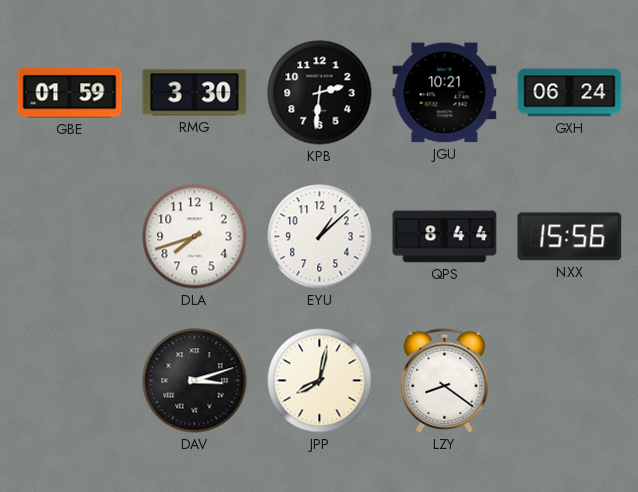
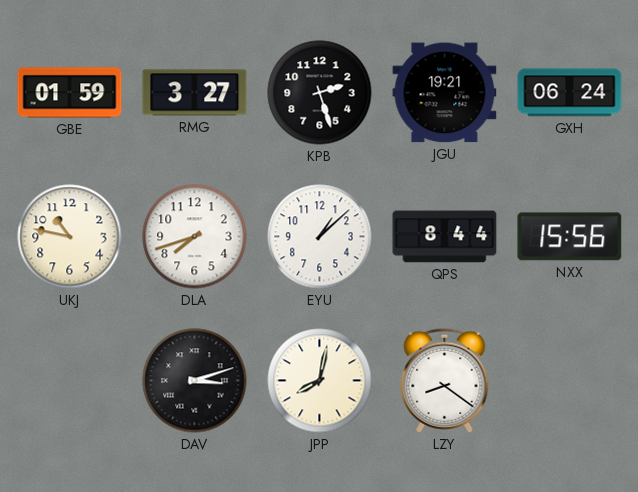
RMG: 3:30 -> 3:27 (195, 93)
KPB: 2:31 -> 2:27 (320, 93)
JGU: 10:21 -> 19:21 (445, 93)
UKJ: none -> 10:47 (70, 237)
